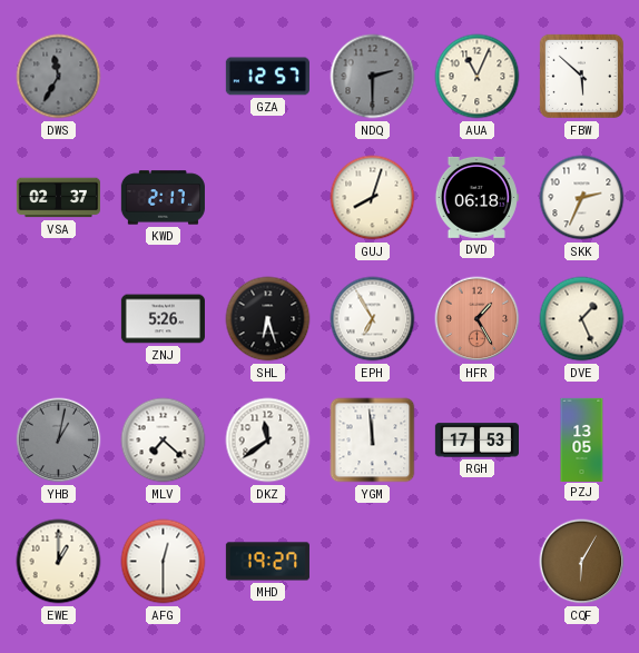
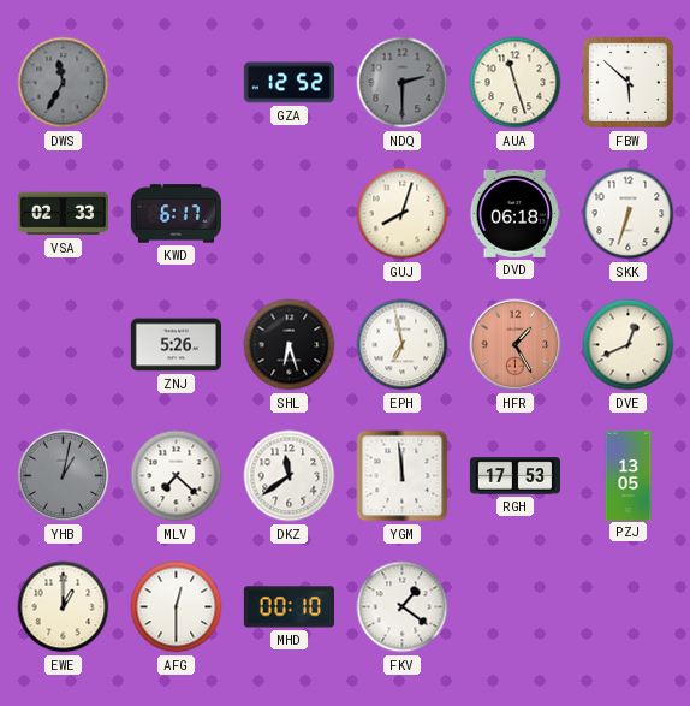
GZA: 12:57 -> 12:52 (289, 83)
AUA: 11:04 -> 11:27 (516, 83)
VSA: 02:37 -> 02:33 (63, 214)
KWD: 2:17 -> 6:17 (176, 214)
SKK: 2:34 -> 6:33 (629, 214)
EPH: 6:55 -> 6:58 (403, 345)
DVE: 1:26 -> 12:41 (629, 345)
MHD: 19:27 -> 00:10 (289, 607)
FKV: none -> 1:21 (403, 607)
CQF: 6:05 -> none (582, 562)
